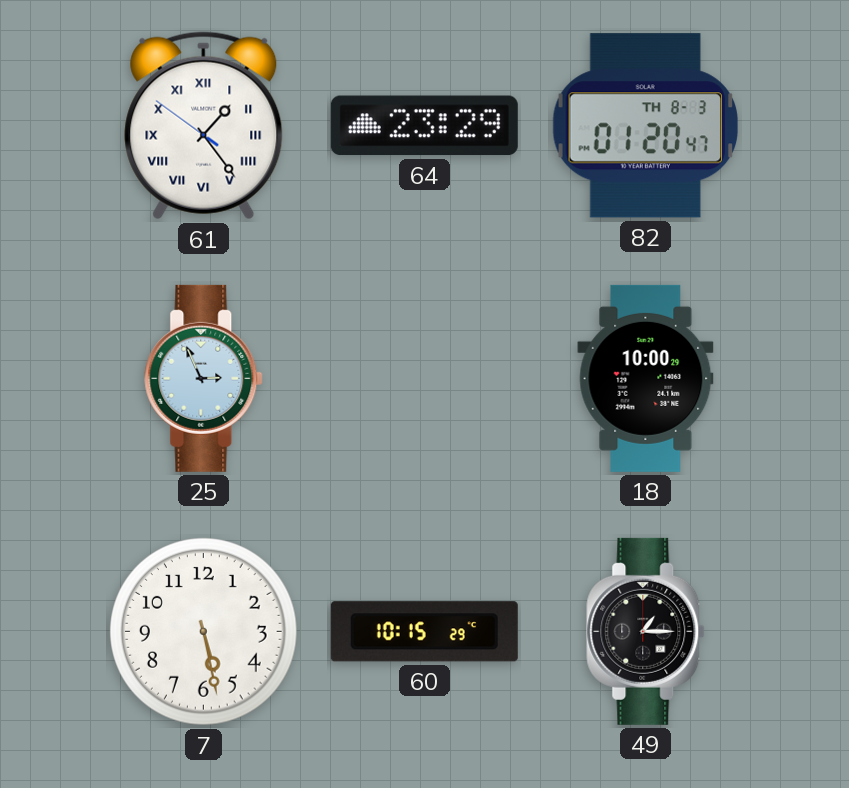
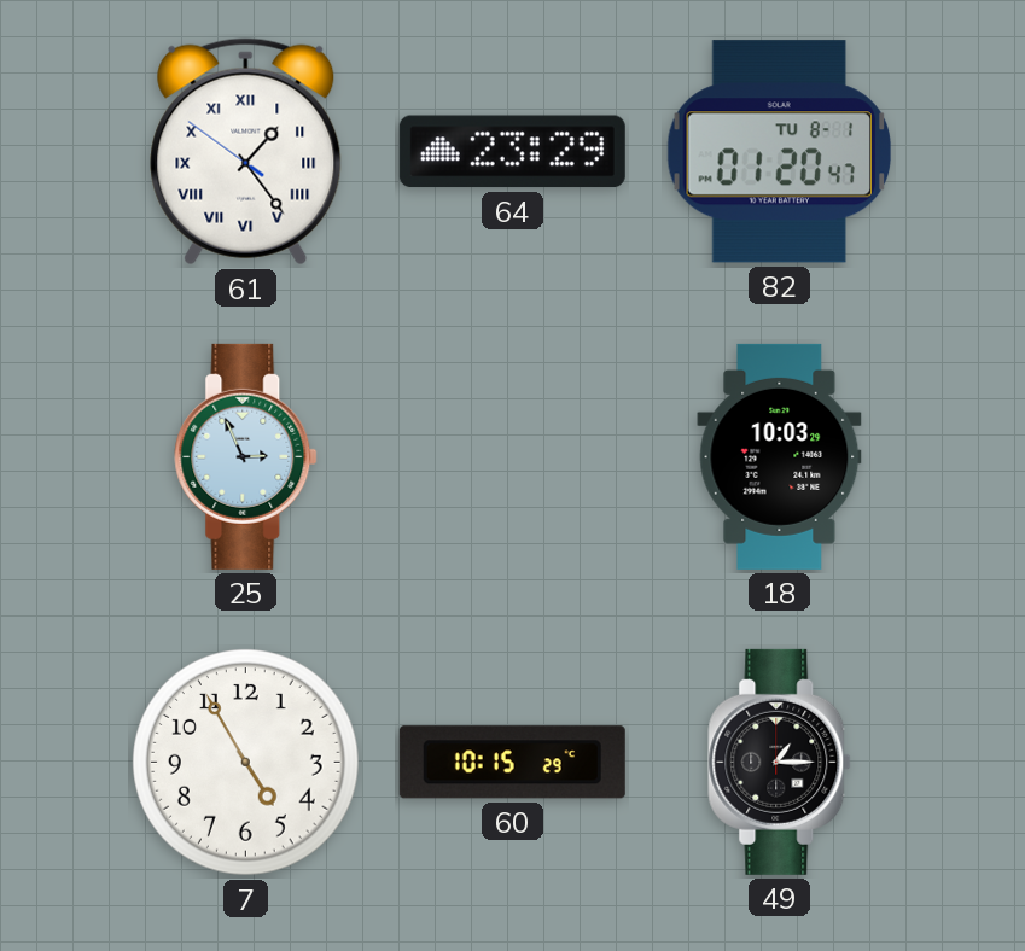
82 date: TH 8-3 -> TU 8-1 (779, 152)
18: 10:00 -> 10:03 (780, 456)
7: 5:28 -> 4:55 (246, 763)
